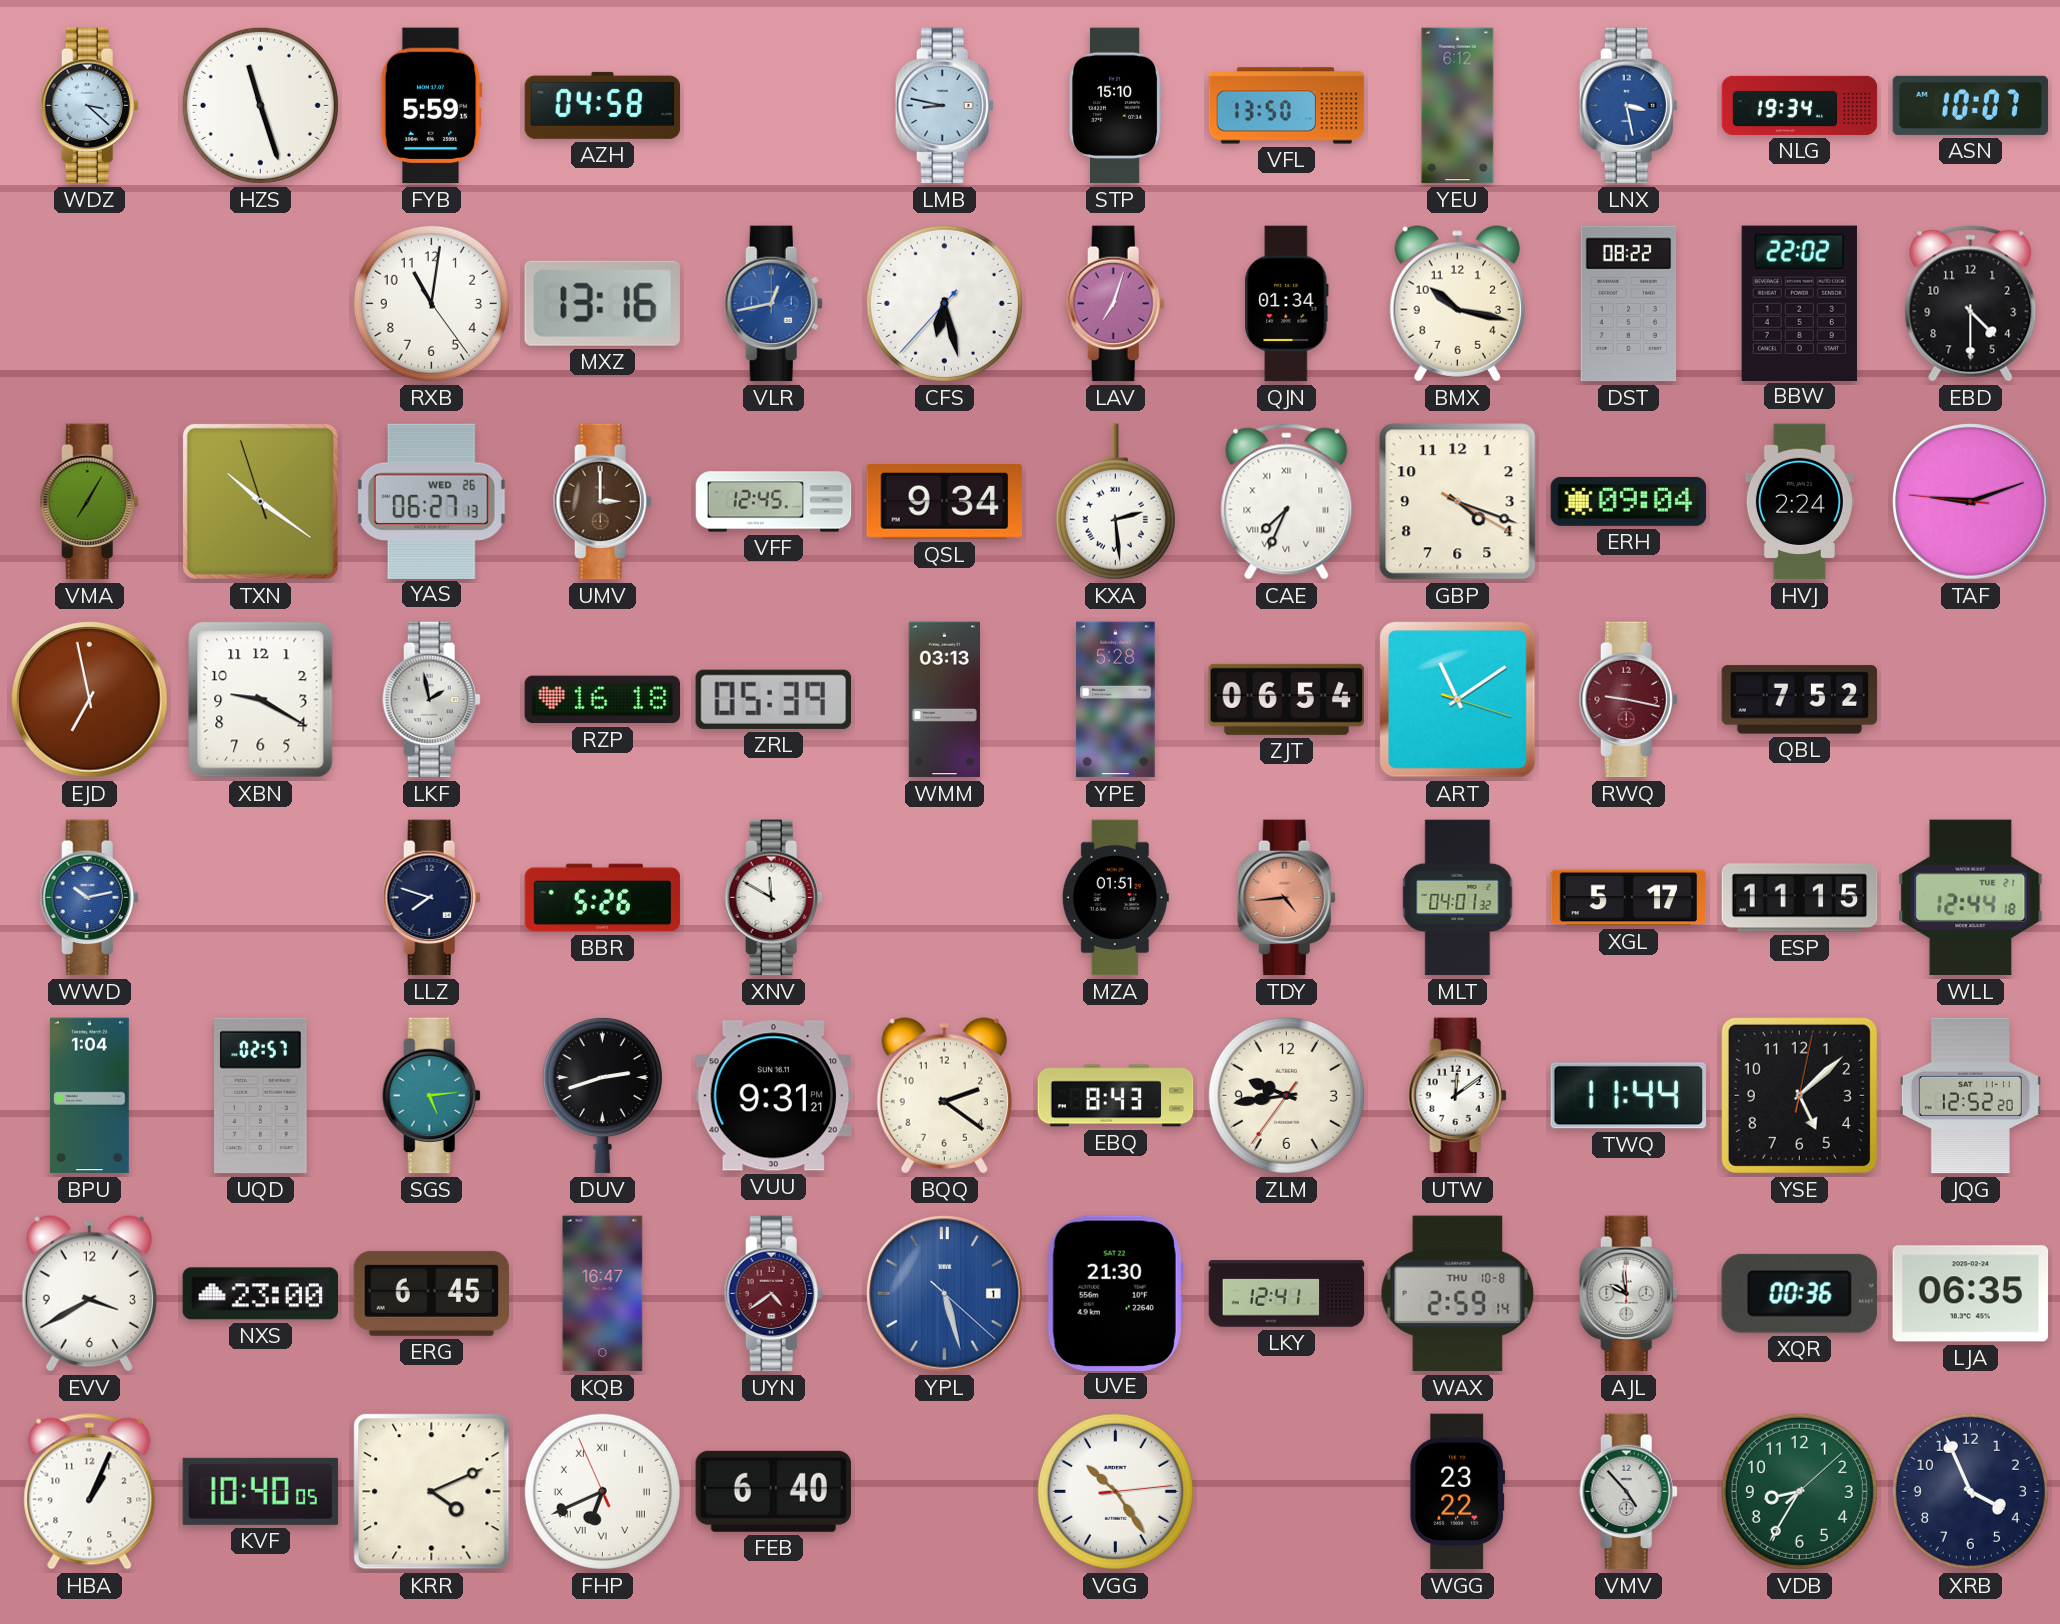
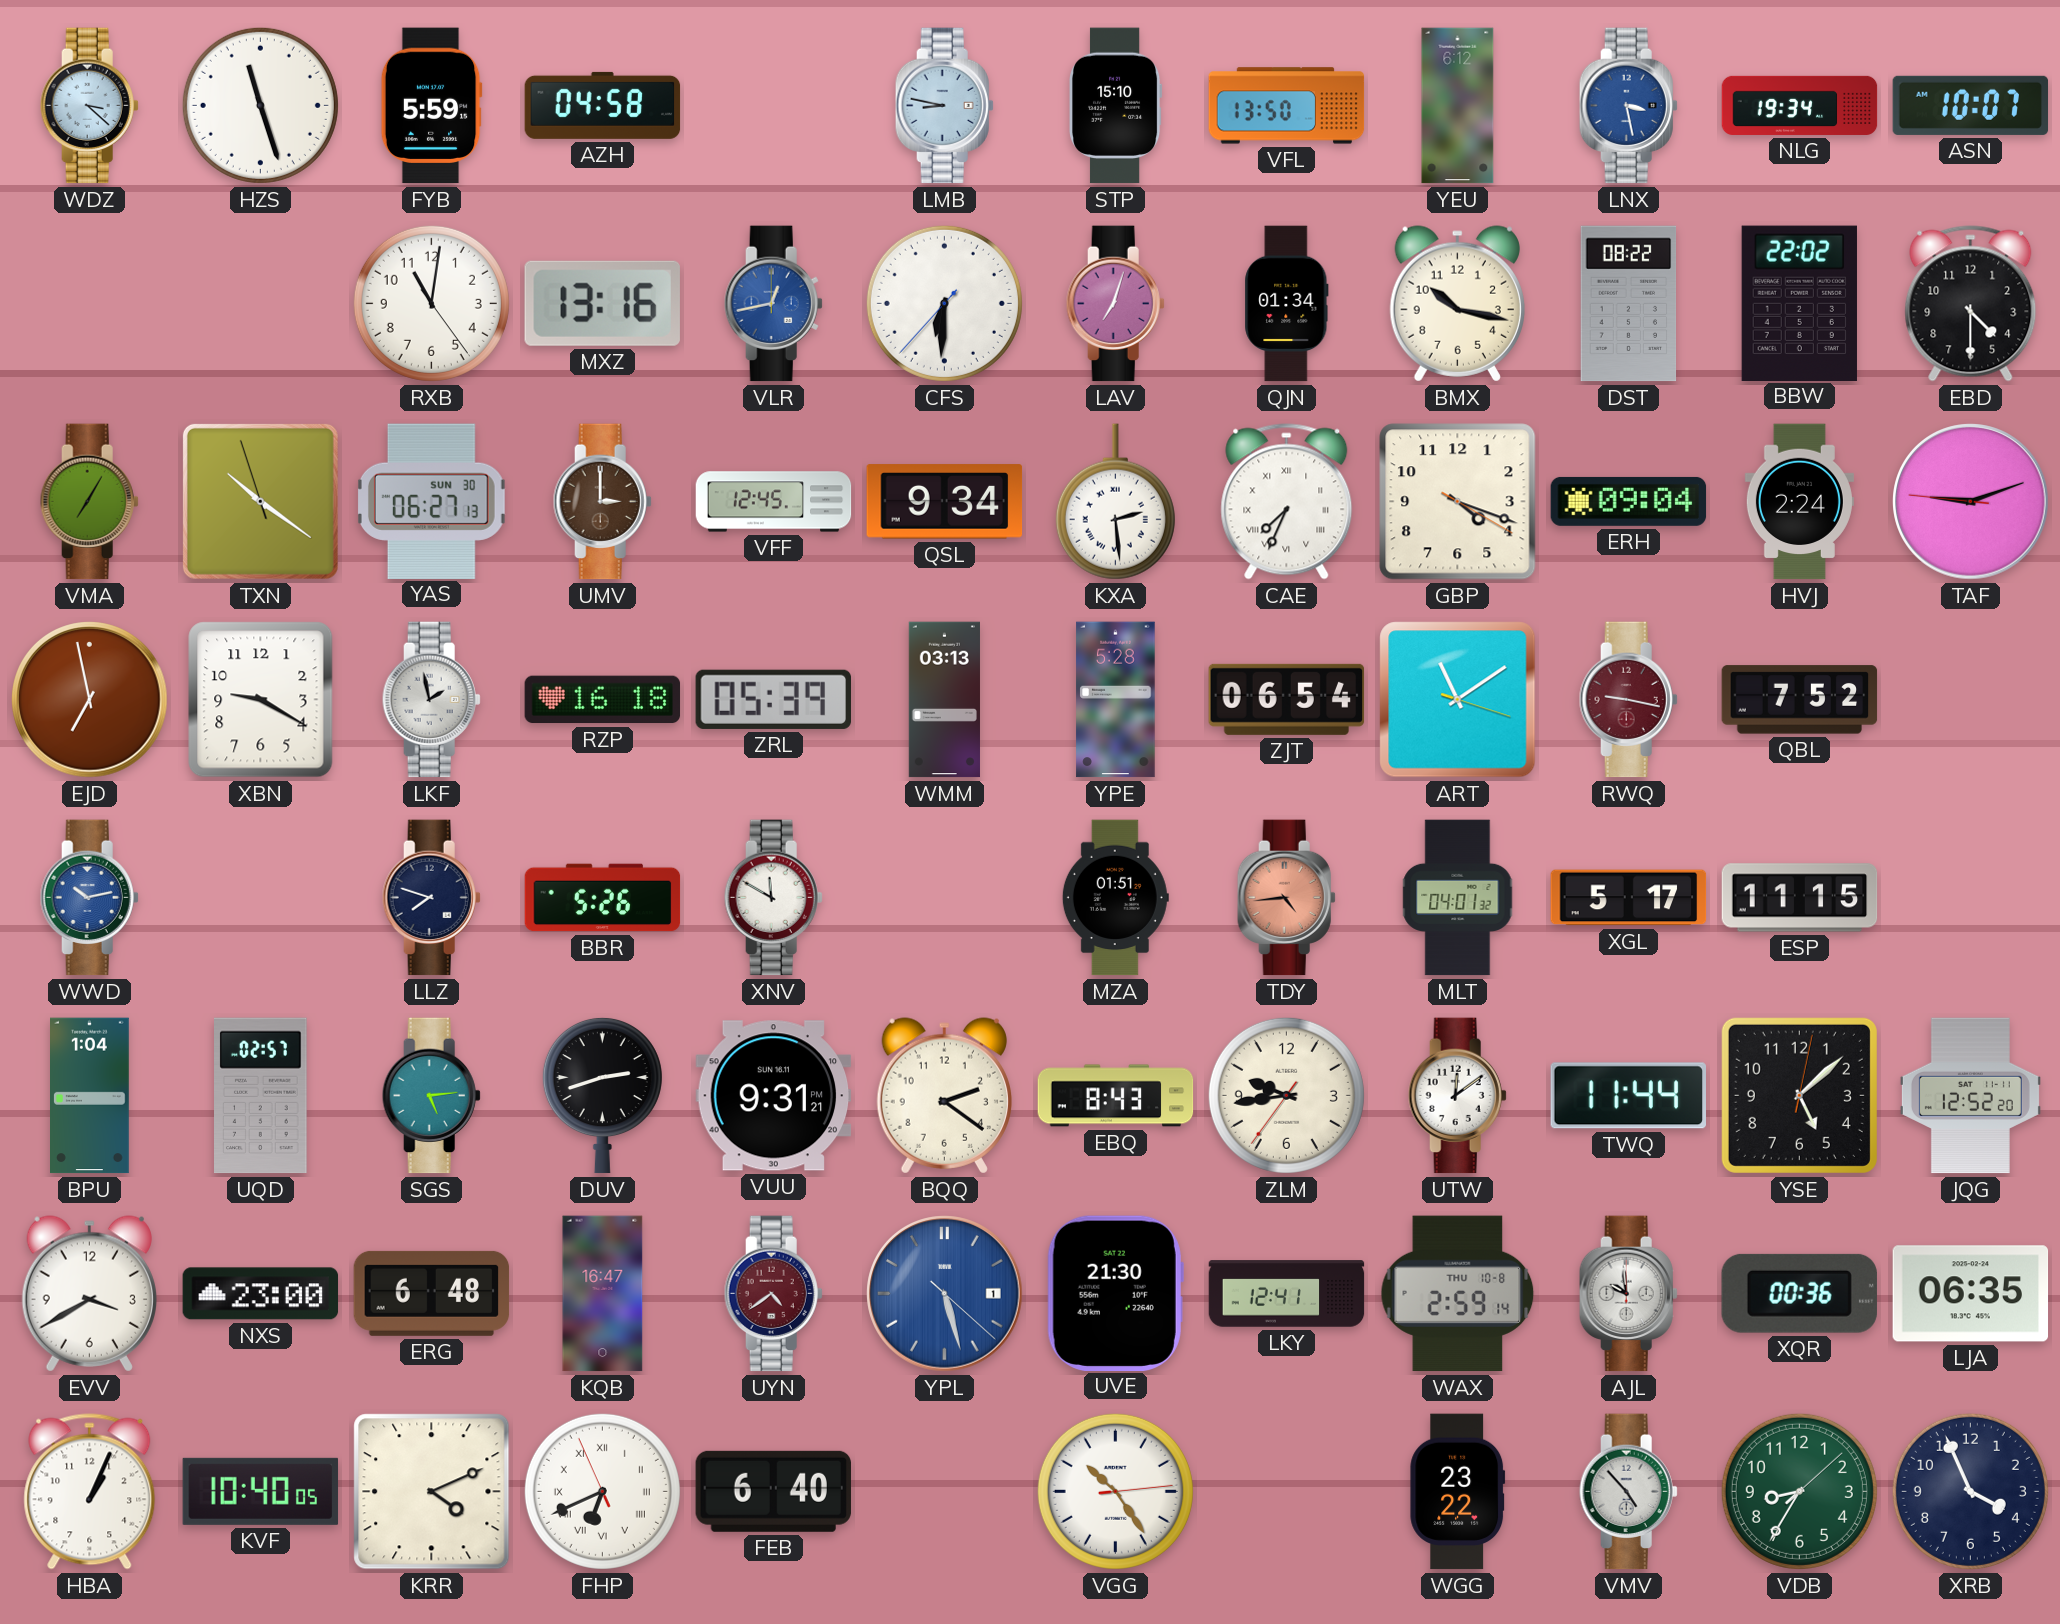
CFS: 6:27 -> 6:30 (944, 303)
YAS date: WED 26 -> SUN 30 (431, 501)
WLL: 12:44 -> none (1971, 898)
ERG: 6:45 -> 6:48 (432, 1293)
